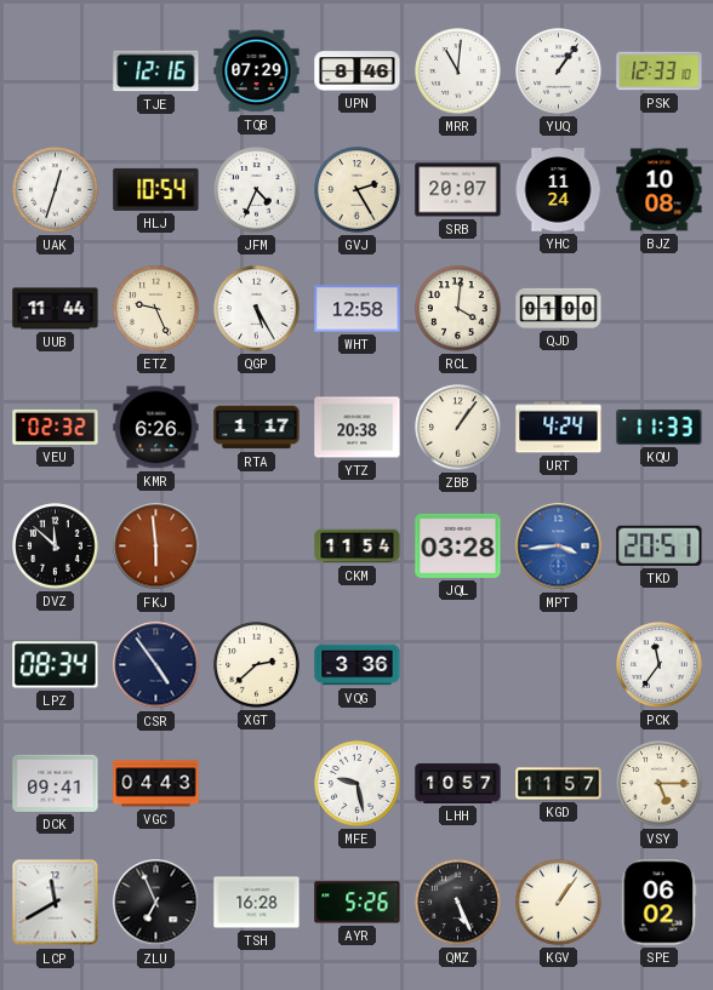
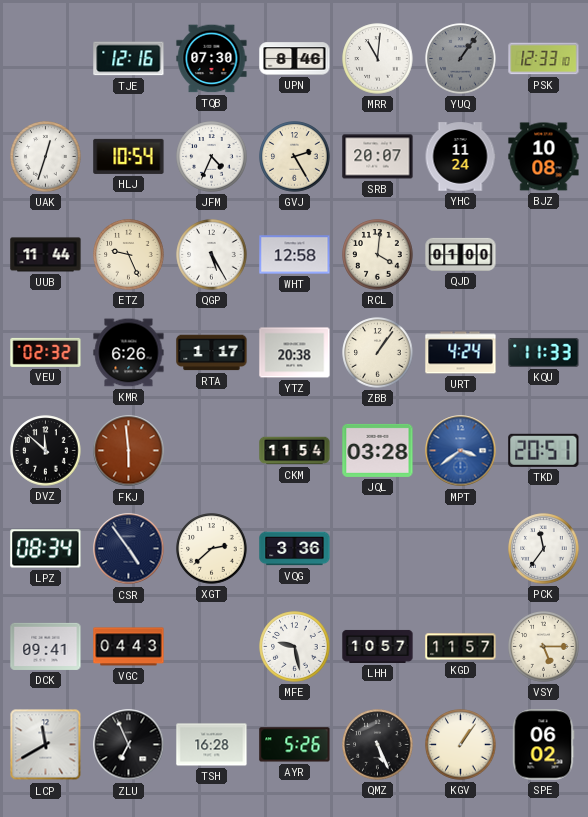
TQB: 07:29 -> 07:30 (212, 59)
YUQ dial: white -> grey (461, 59)
MPT: 3:44 -> 3:39 (461, 451)
